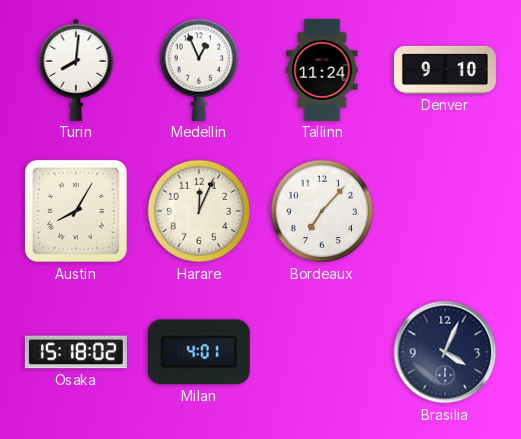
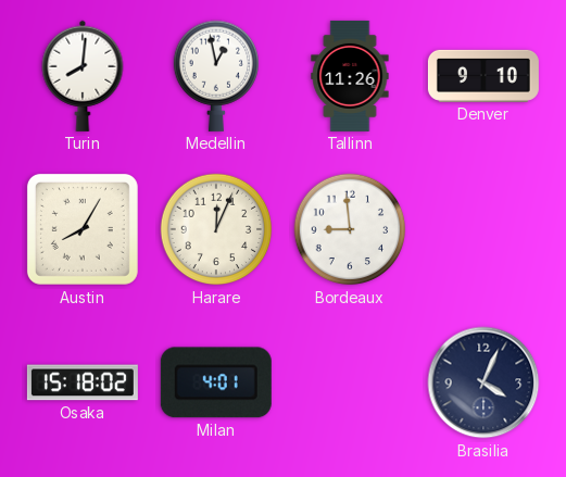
Medellin: 12:56 -> 12:58 (215, 76)
Tallinn: 11:24 -> 11:26 (350, 76)
Bordeaux: 7:07 -> 8:59 (350, 229)
